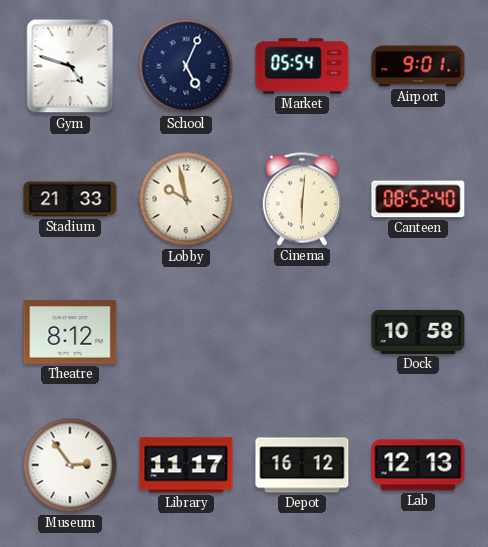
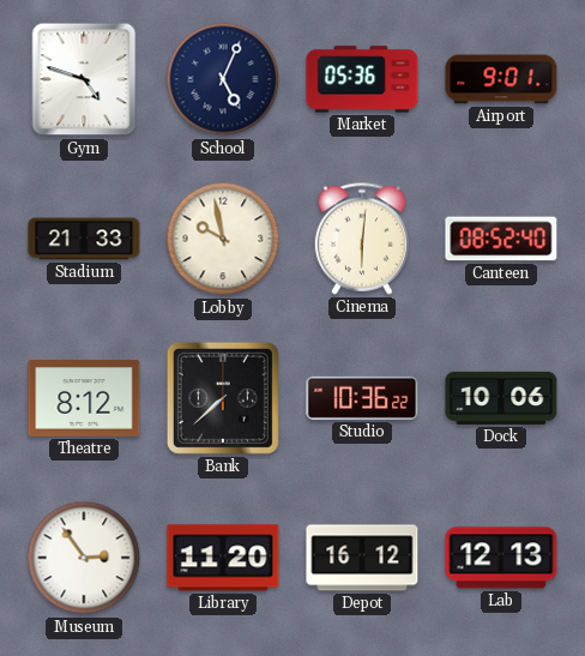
Market: 05:54 -> 05:36 (362, 79)
Bank: none -> 7:38 (223, 398)
Studio: none -> 10:36 (362, 398)
Dock: 10:58 -> 10:06 (501, 398)
Library: 11:17 -> 11:20 (223, 558)
